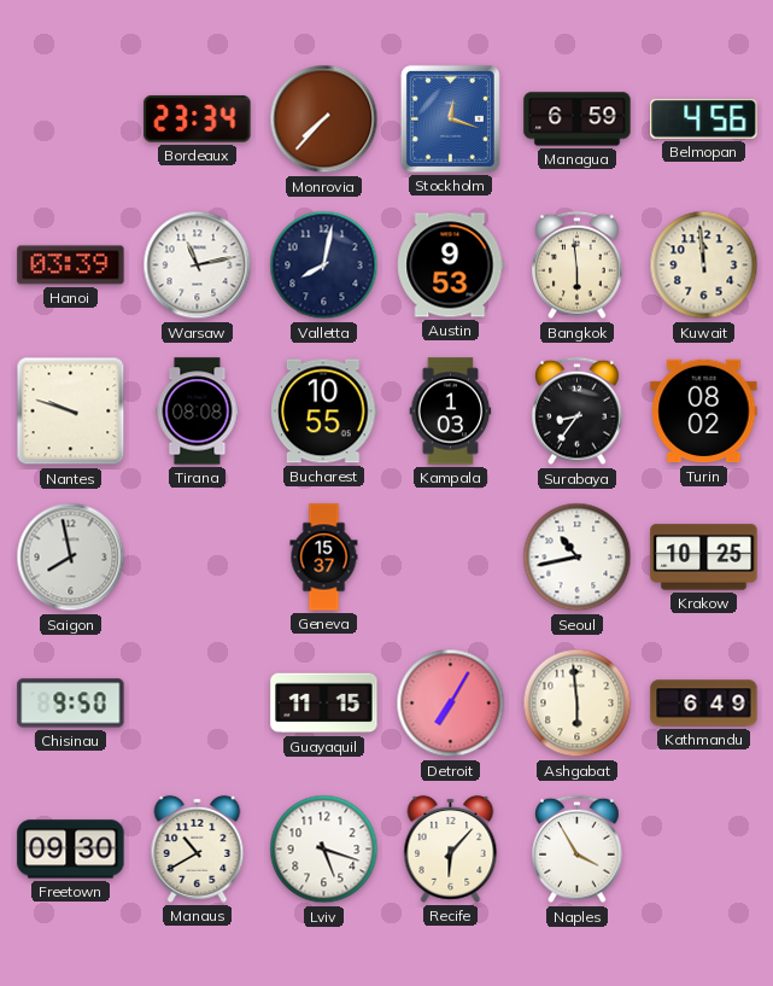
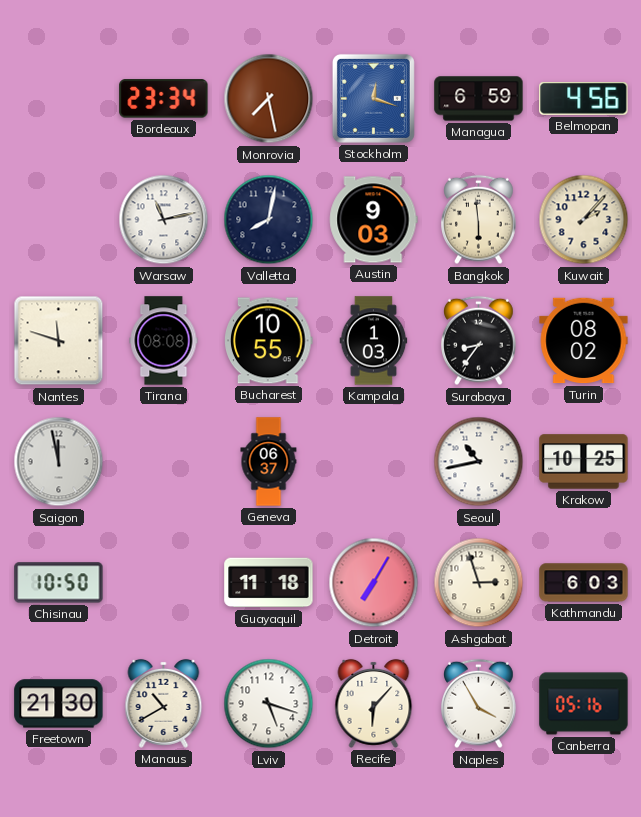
Monrovia: 7:37 -> 7:28 (269, 99)
Hanoi: 03:39 -> none (71, 266)
Austin: 9:53 -> 9:03 (374, 220)
Kuwait: 11:59 -> 2:07 (584, 220)
Nantes: 9:48 -> 11:48 (59, 341)
Saigon: 7:58 -> 11:58 (59, 462)
Geneva: 15:37 -> 06:37 (269, 462)
Chisinau: 9:50 -> 10:50 (59, 583)
Guayaquil: 11:15 -> 11:18 (269, 583)
Ashgabat: 5:59 -> 2:57 (479, 583)
Kathmandu: 6:49 -> 6:03 (584, 583)
Freetown: 09:30 -> 21:30 (59, 704)
Canberra: none -> 05:16 (584, 704)
